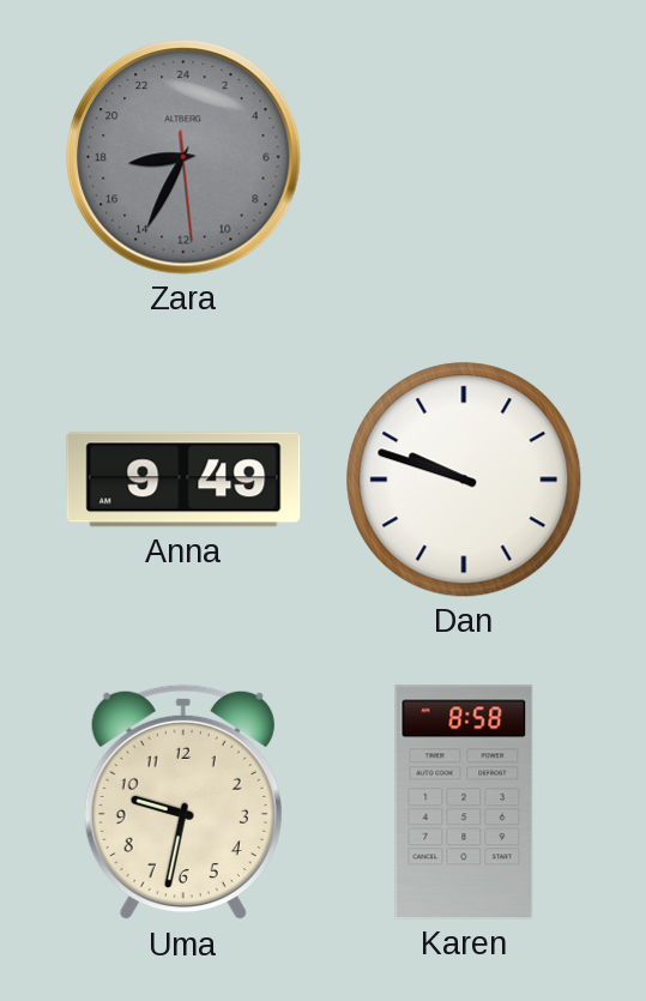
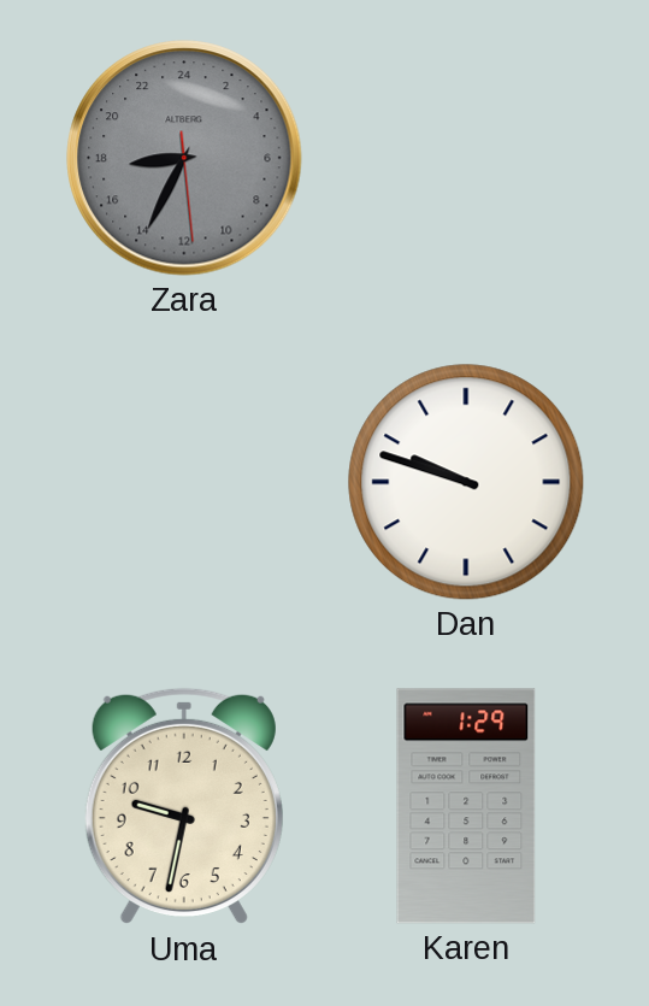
Anna: 9:49 -> none (183, 480)
Karen: 8:58 -> 1:29 (466, 806)
